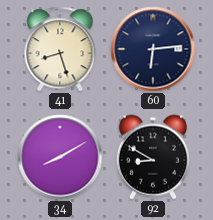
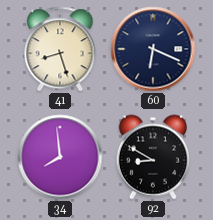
60: 6:14 -> 6:19 (153, 49)
34: 8:10 -> 7:59 (60, 157)
